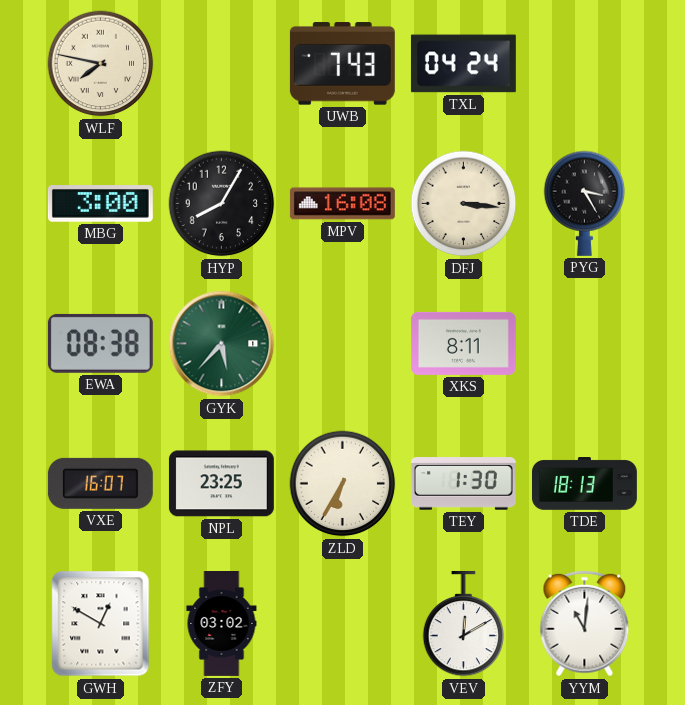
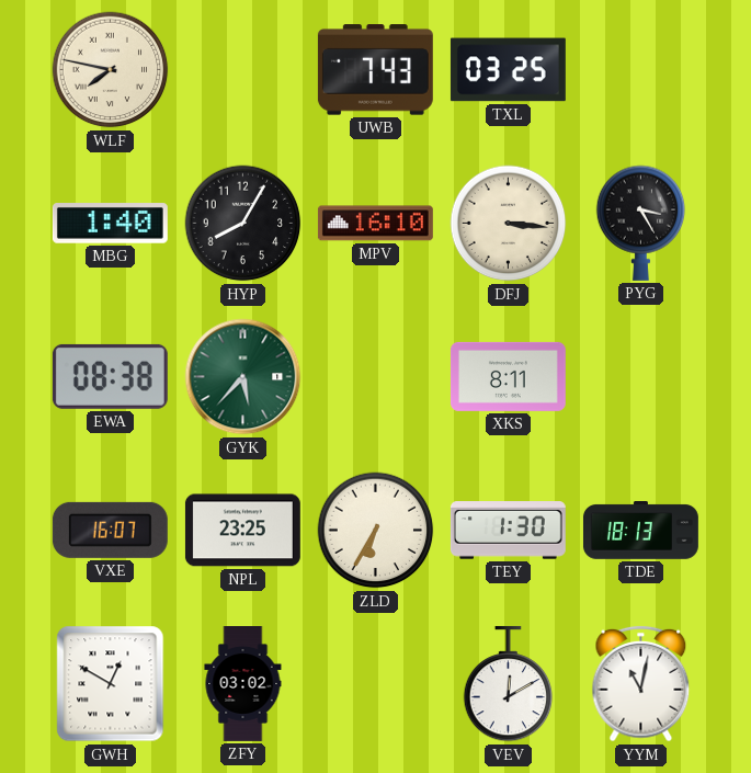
TXL: 04:24 -> 03:25 (508, 70)
MBG: 3:00 -> 1:40 (110, 224)
MPV: 16:08 -> 16:10 (375, 224)
YYM: 11:01 -> 11:02 (641, 684)
